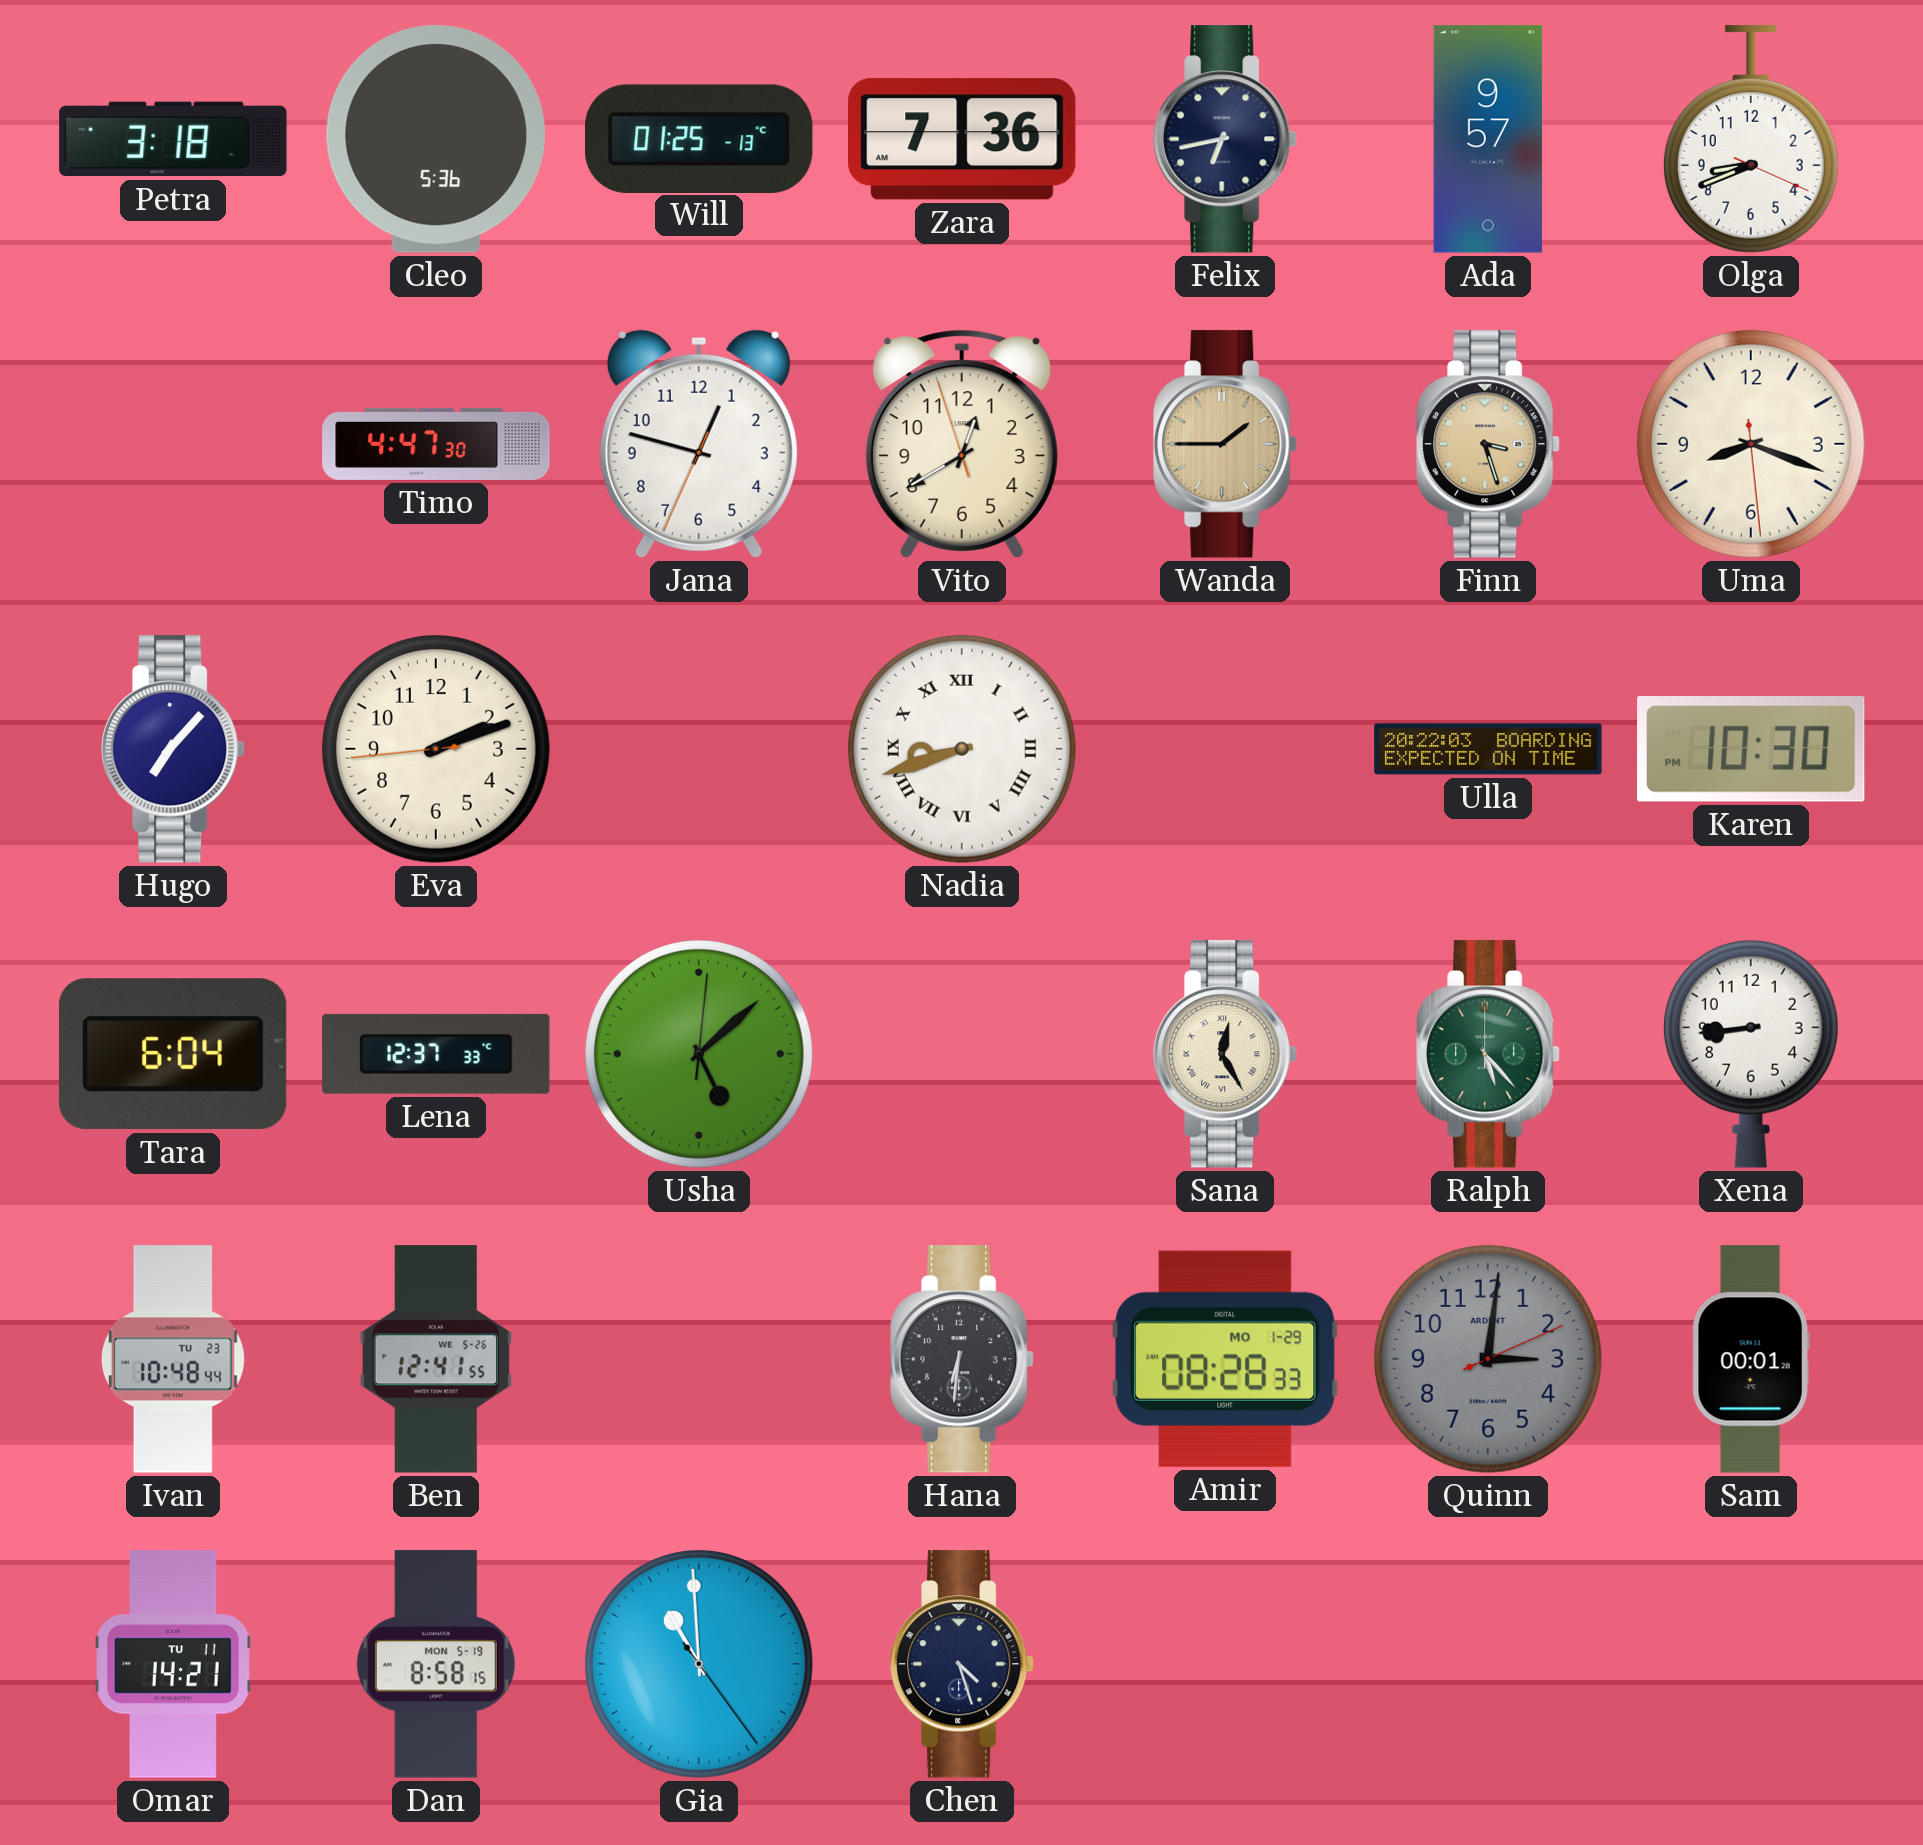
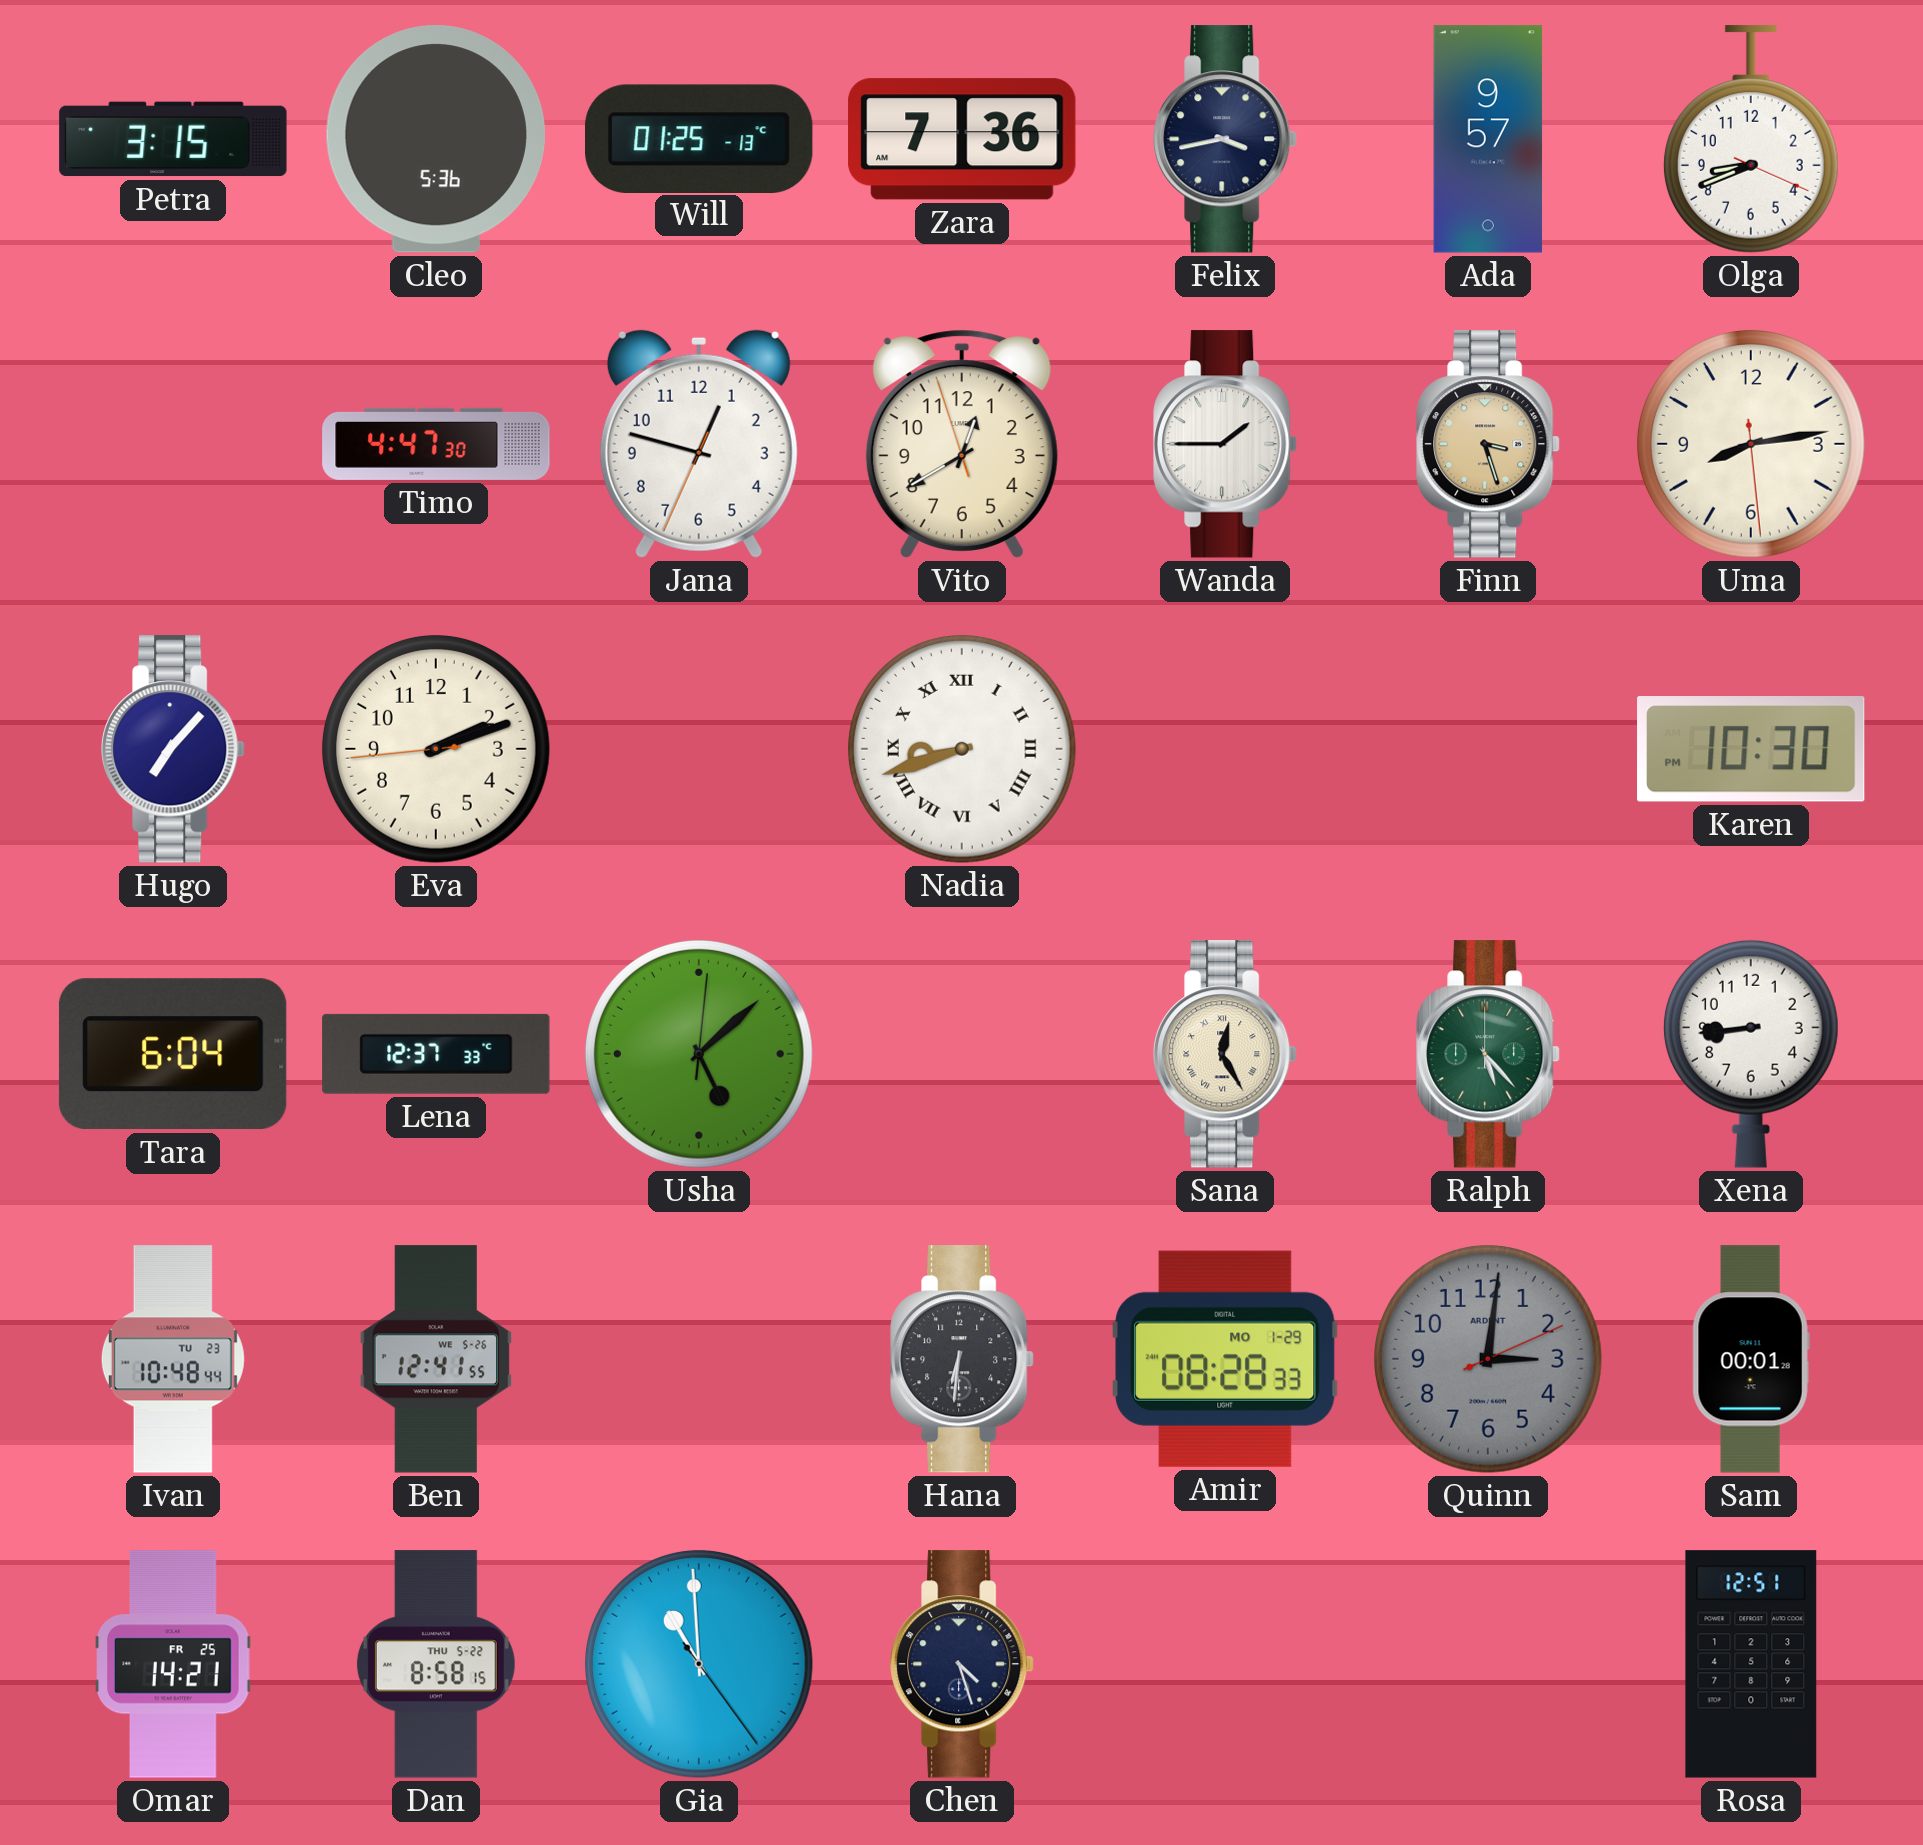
Petra: 3:18 -> 3:15 (173, 139)
Felix: 6:43 -> 3:43 (1225, 139)
Wanda dial: champagne -> white (1225, 444)
Uma: 8:18 -> 8:13 (1751, 444)
Ulla: 20:22 -> none (1488, 749)
Omar date: TU 11 -> FR 25 (173, 1664)
Dan date: MON 5-19 -> THU 5-22 (436, 1664)
Rosa: none -> 12:51 (1751, 1664)
